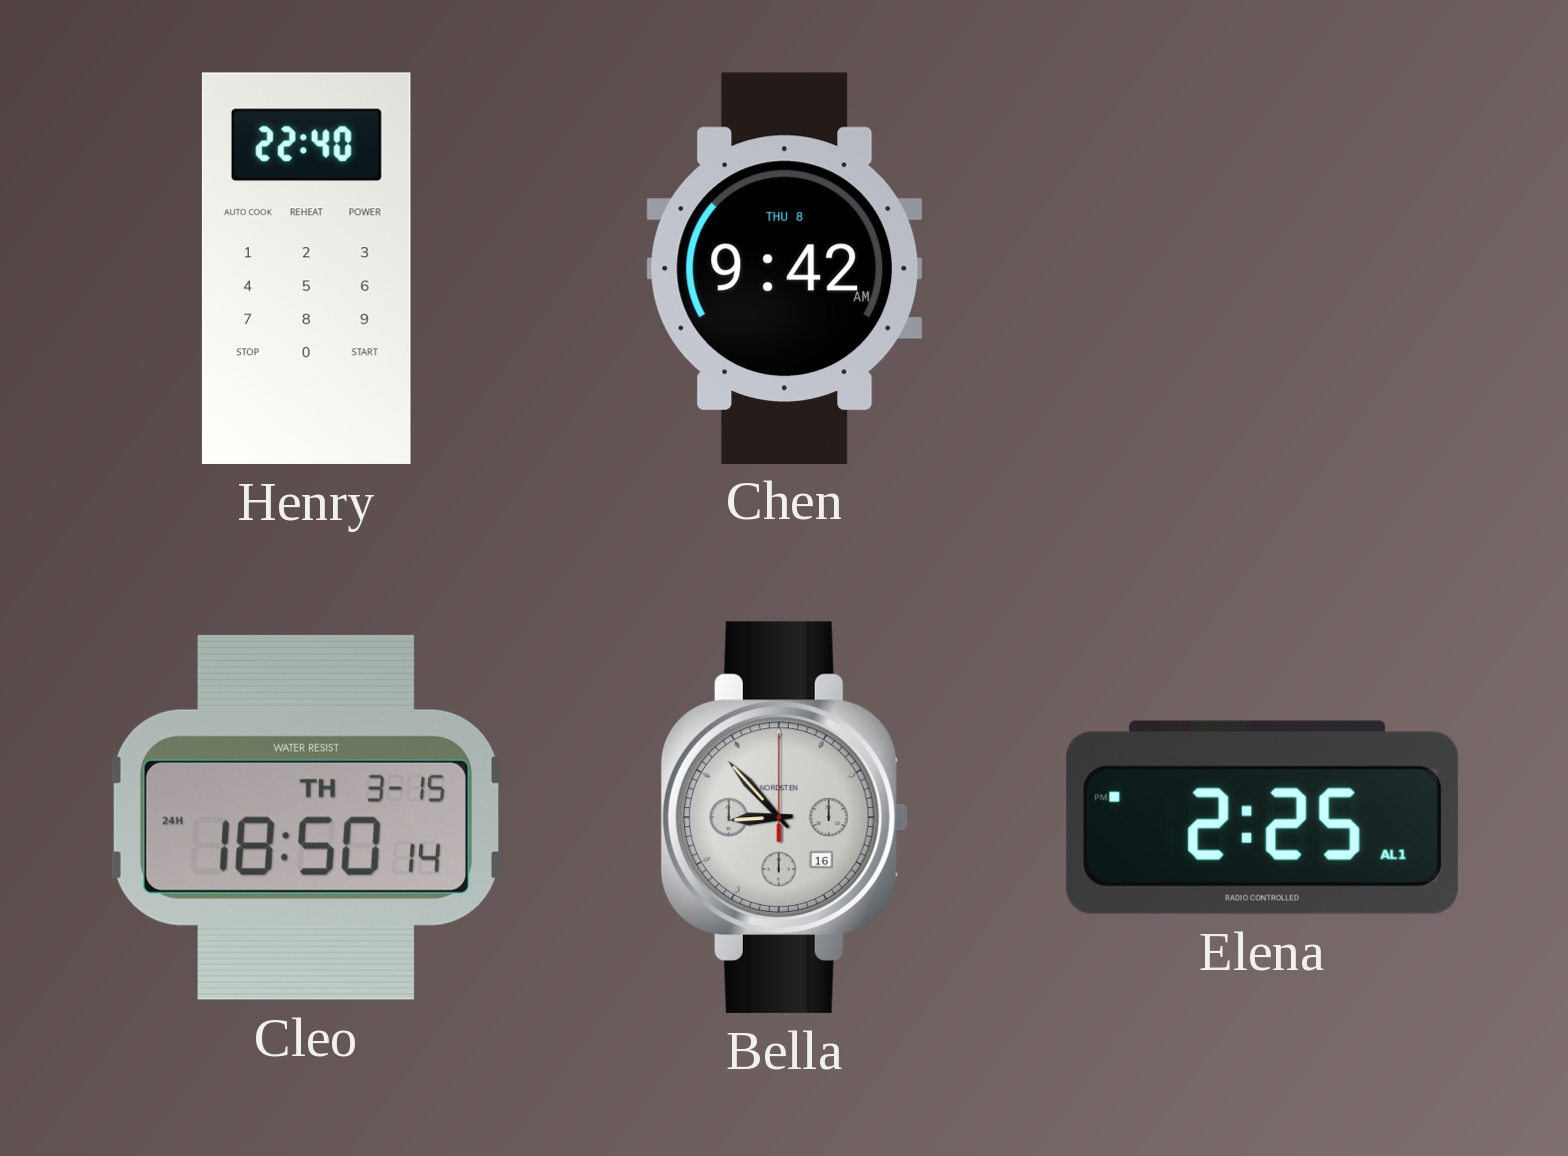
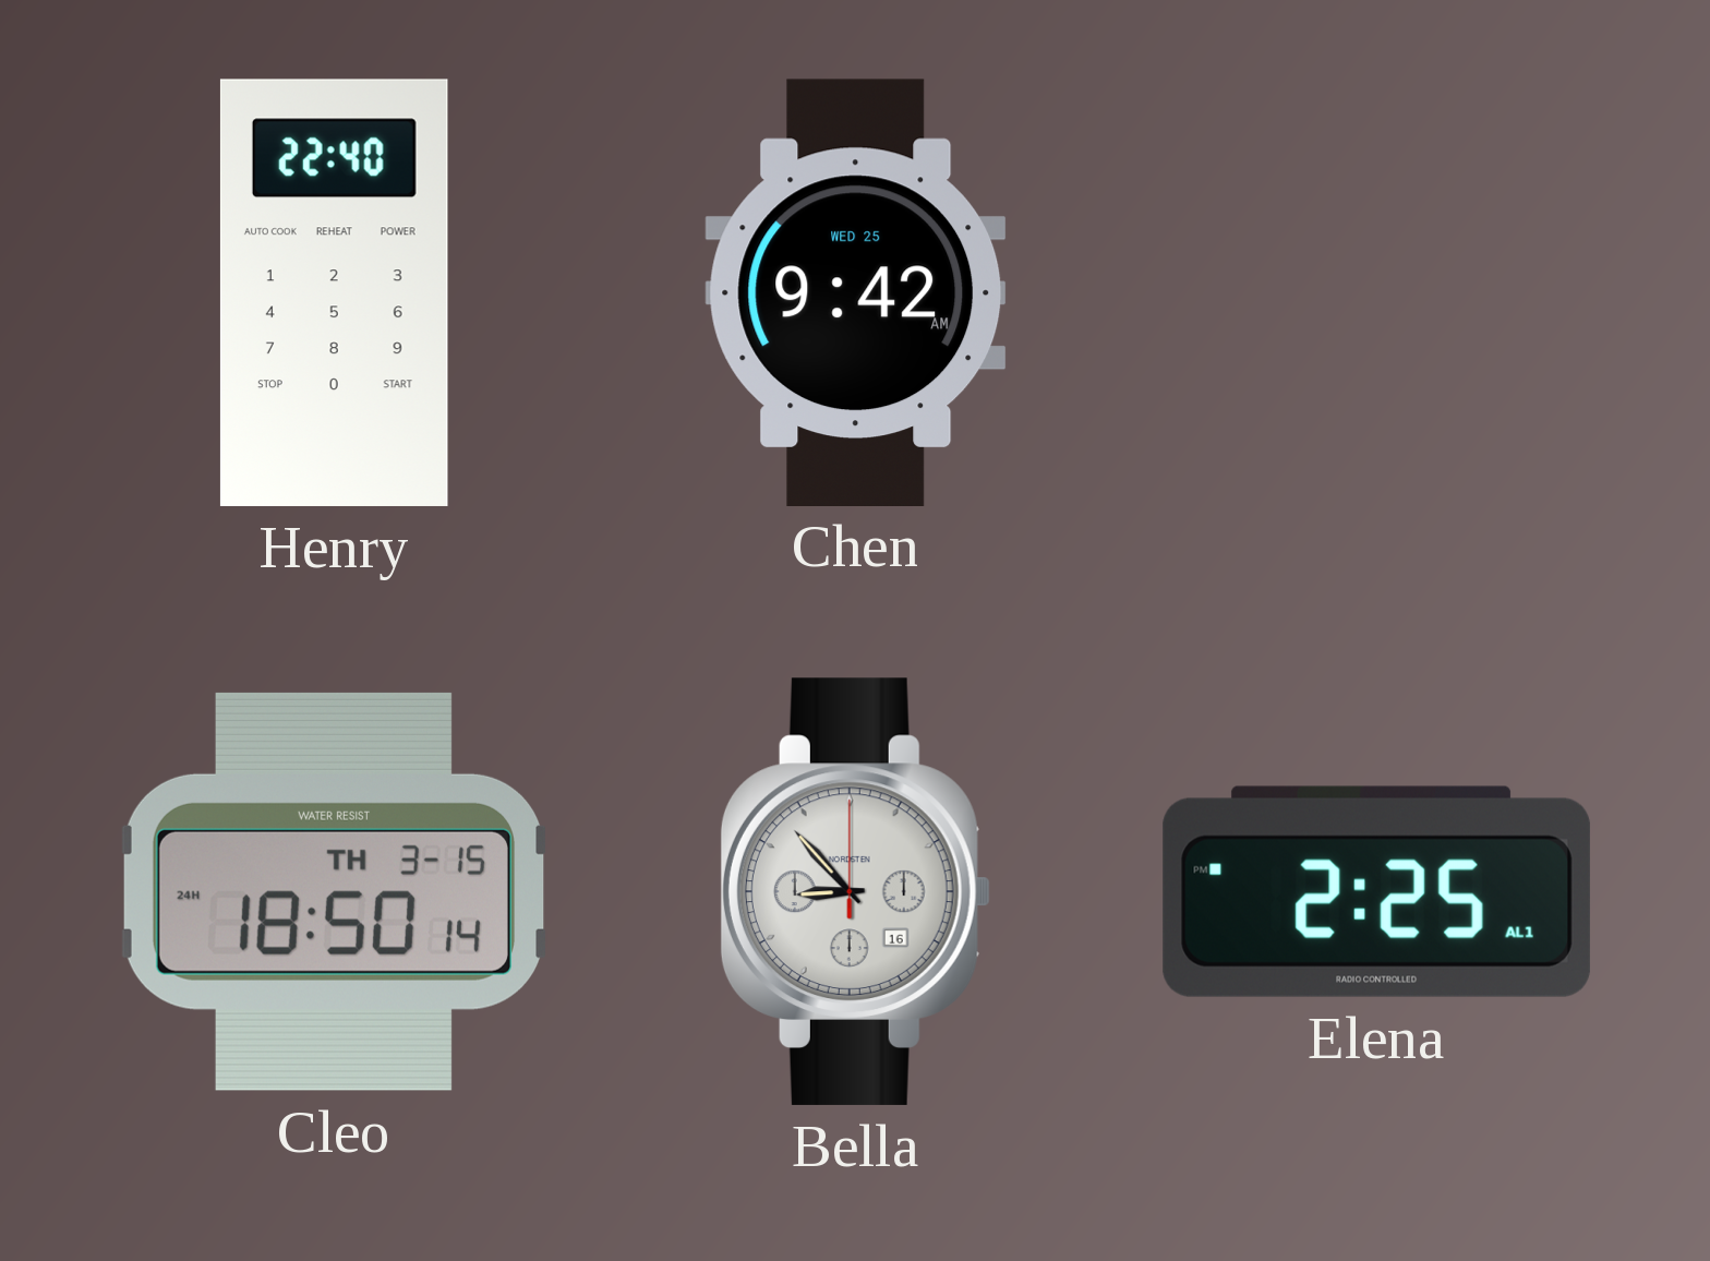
Chen date: THU 8 -> WED 25 (856, 292)
